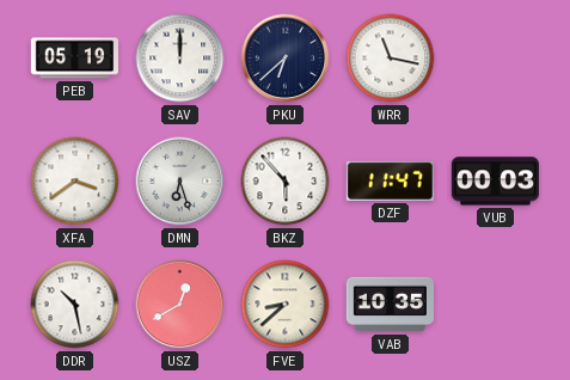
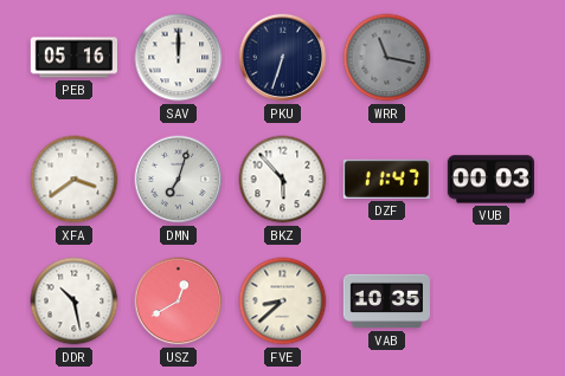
PEB: 05:19 -> 05:16 (73, 58)
PKU: 6:38 -> 6:33 (283, 58)
WRR dial: white -> grey (387, 58)
DMN: 6:27 -> 7:03 (179, 180)
